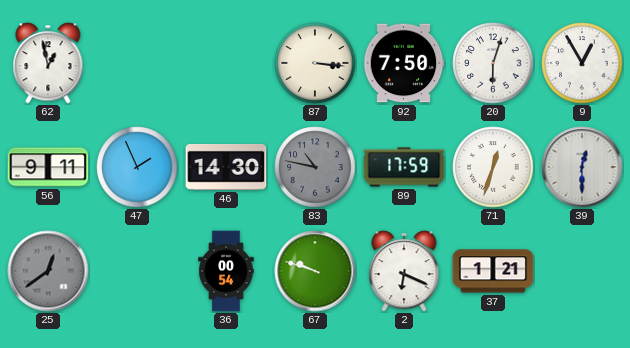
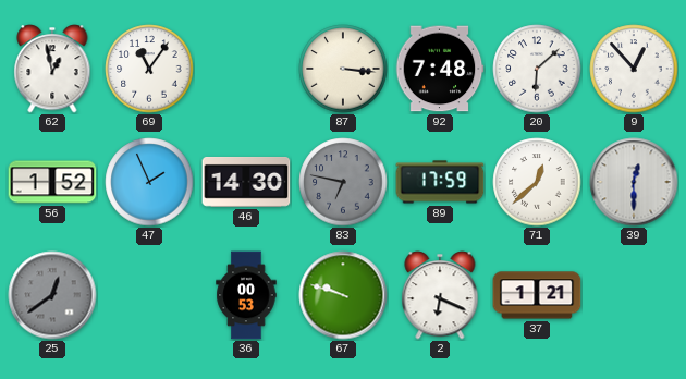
69: none -> 11:06 (149, 69)
92: 7:50 -> 7:48 (440, 69)
20: 6:03 -> 6:08 (537, 69)
9: 12:55 -> 12:53 (634, 69)
56: 9:11 -> 1:52 (52, 182)
83: 10:47 -> 6:47 (343, 182)
71: 12:33 -> 12:38 (537, 182)
36: 00:54 -> 00:53 (246, 295)
